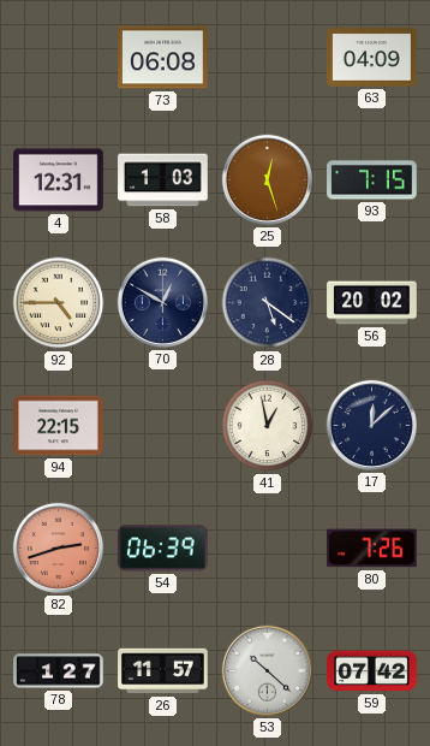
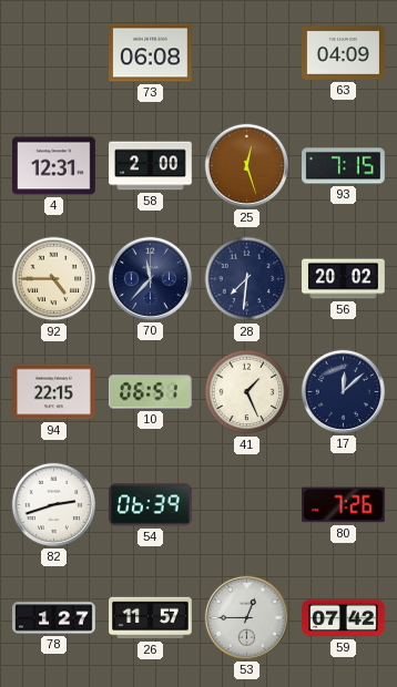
58: 1:03 -> 2:00 (151, 166)
70: 12:50 -> 11:37 (150, 278)
28: 5:21 -> 7:31 (247, 279)
10: none -> 06:51 (151, 392)
41: 12:58 -> 1:26 (247, 392)
82 dial: salmon -> white (53, 504)
53: 10:22 -> 12:45 (246, 617)
